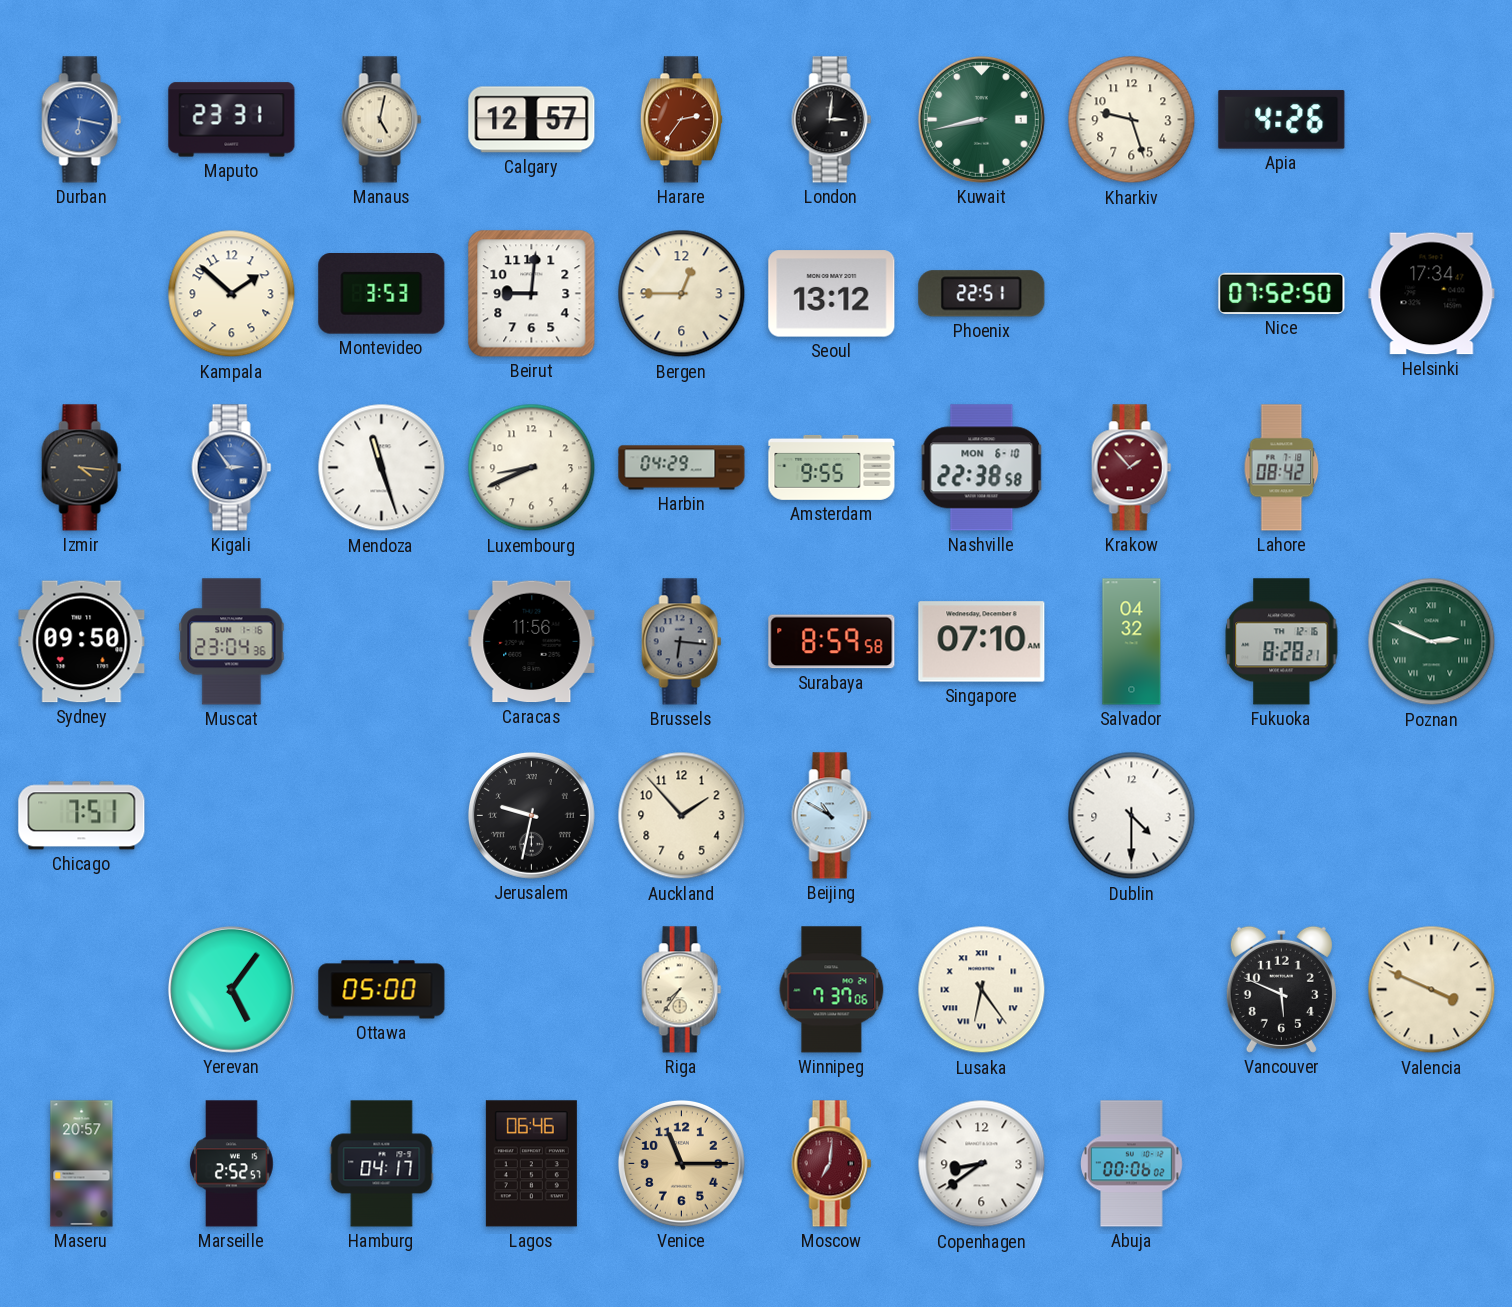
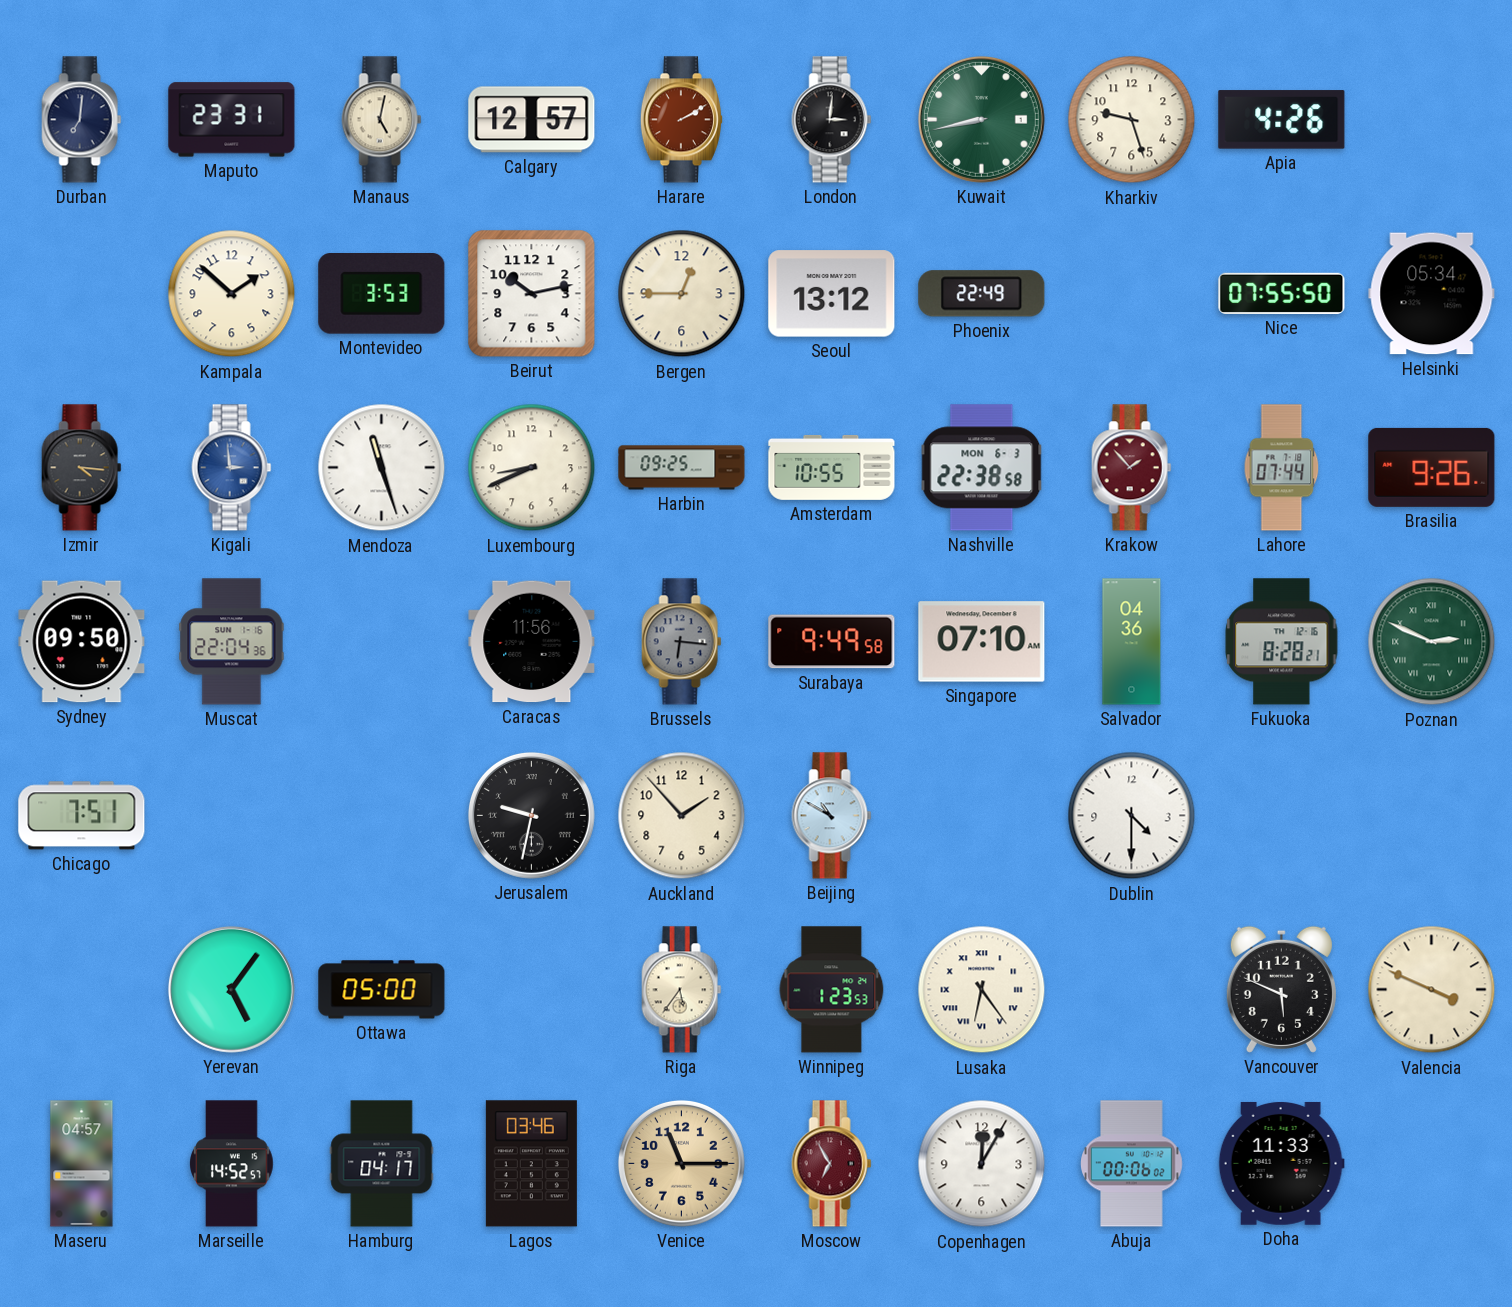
Durban: 6:17 -> 7:01 (82, 120)
Durban dial: blue -> navy (82, 120)
Harare: 2:36 -> 2:10 (681, 120)
Beirut: 9:01 -> 10:13 (532, 294)
Phoenix: 22:51 -> 22:49 (982, 294)
Nice: 07:52 -> 07:55 (1282, 293)
Helsinki: 17:34 -> 05:34 (1432, 294)
Kigali: 2:54 -> 2:59 (232, 468)
Harbin: 04:29 -> 09:25 (682, 468)
Amsterdam: 9:55 -> 10:55 (832, 467)
Nashville date: MON 6-10 -> MON 6-3 (982, 468)
Lahore: 08:42 -> 07:44 (1282, 468)
Brasilia: none -> 9:26 (1432, 467)
Muscat: 23:04 -> 22:04 (232, 642)
Surabaya: 8:59 -> 9:49 (832, 642)
Salvador: 04:32 -> 04:36 (1132, 642)
Riga: 7:36 -> 5:36 (682, 990)
Winnipeg: 7:37 -> 1:23 (832, 990)
Maseru: 20:57 -> 04:57 (82, 1164)
Marseille: 2:52 -> 14:52 (232, 1164)
Lagos: 06:46 -> 03:46 (531, 1164)
Moscow: 7:01 -> 6:55 (832, 1164)
Copenhagen: 8:39 -> 12:05 (982, 1164)
Doha: none -> 11:33 (1281, 1163)
